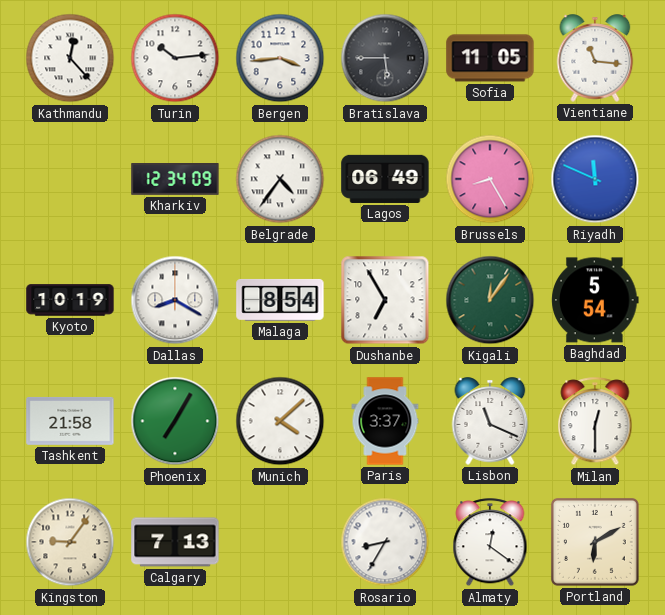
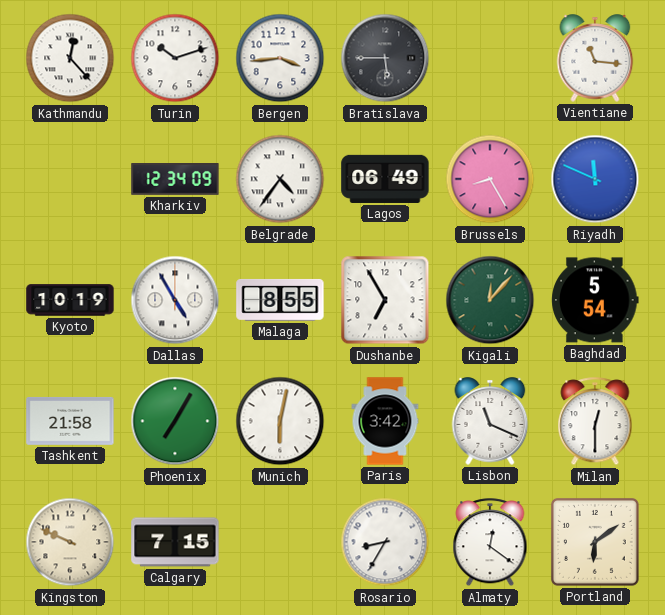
Turin: 10:14 -> 10:12 (175, 58)
Sofia: 11:05 -> none (490, 58)
Dallas: 8:20 -> 4:55 (175, 300)
Malaga: 8:54 -> 8:55 (280, 300)
Kigali: 12:06 -> 12:07 (490, 300)
Munich: 4:08 -> 6:02 (280, 421)
Paris: 3:37 -> 3:42 (385, 421)
Kingston: 9:06 -> 9:49 (70, 542)
Calgary: 7:13 -> 7:15 (175, 542)
Portland: 6:10 -> 6:09 (595, 542)
